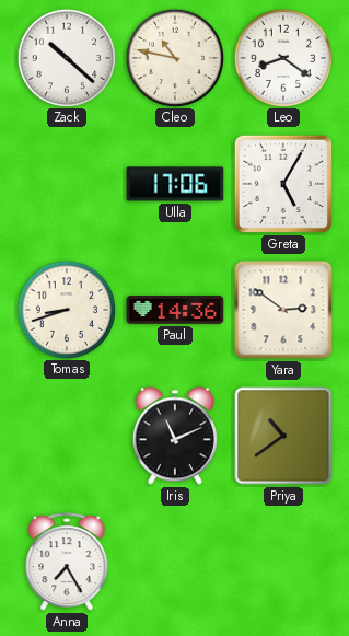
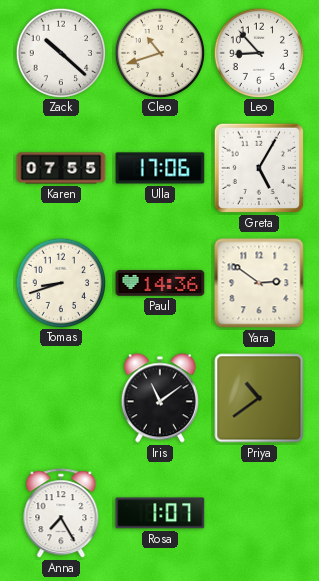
Cleo: 10:47 -> 10:42 (159, 52)
Leo: 8:21 -> 8:53 (258, 52)
Karen: none -> 07:55 (61, 168)
Iris: 11:11 -> 11:09 (160, 398)
Rosa: none -> 1:07 (160, 513)
